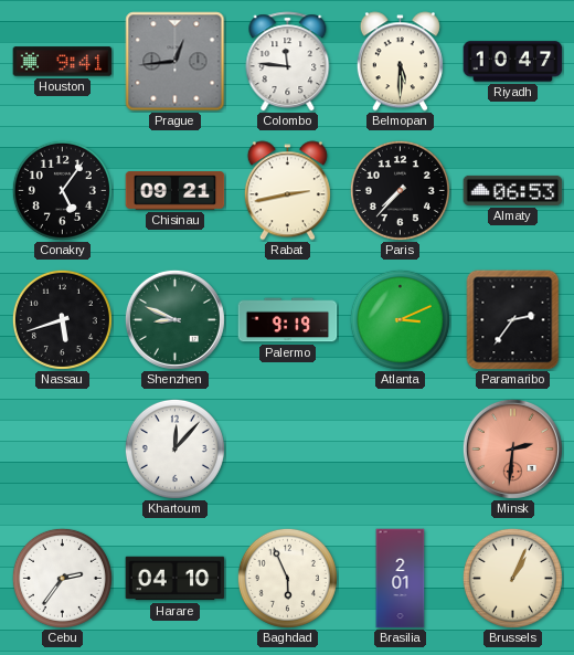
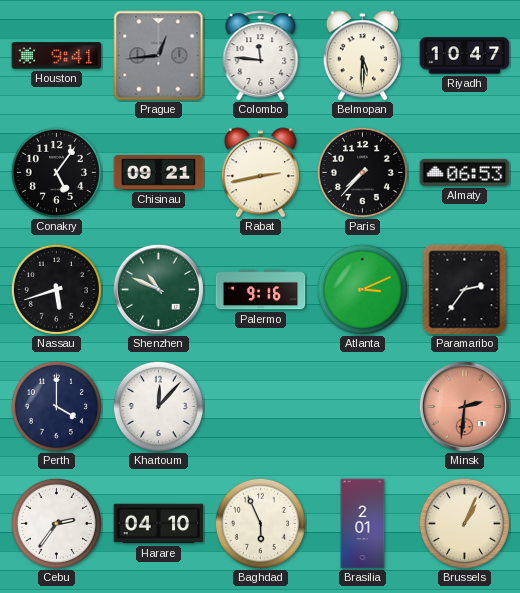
Shenzhen: 8:49 -> 10:49 (158, 289)
Palermo: 9:19 -> 9:16 (261, 290)
Perth: none -> 4:00 (56, 406)
